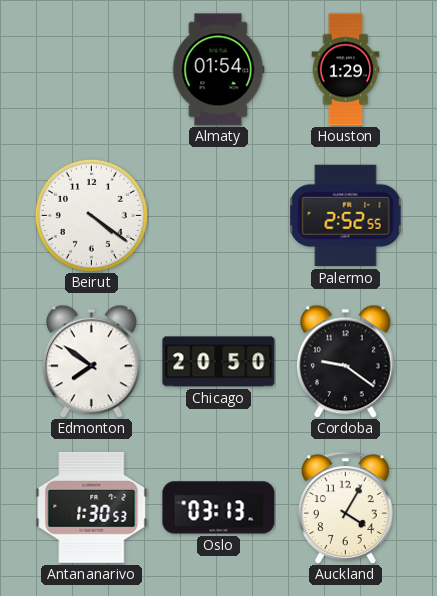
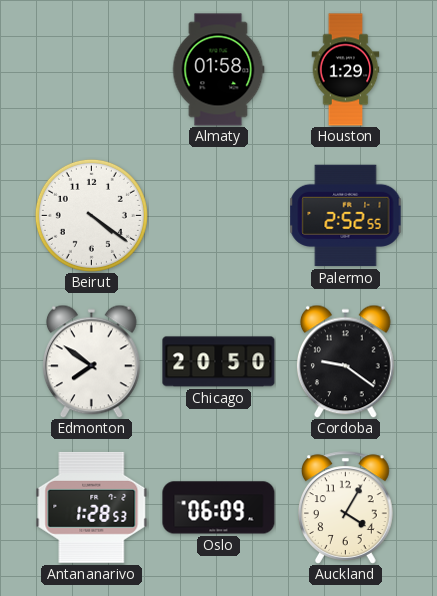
Almaty: 01:54 -> 01:58 (218, 70)
Antananarivo: 1:30 -> 1:28 (92, 507)
Oslo: 03:13 -> 06:09 (219, 508)
